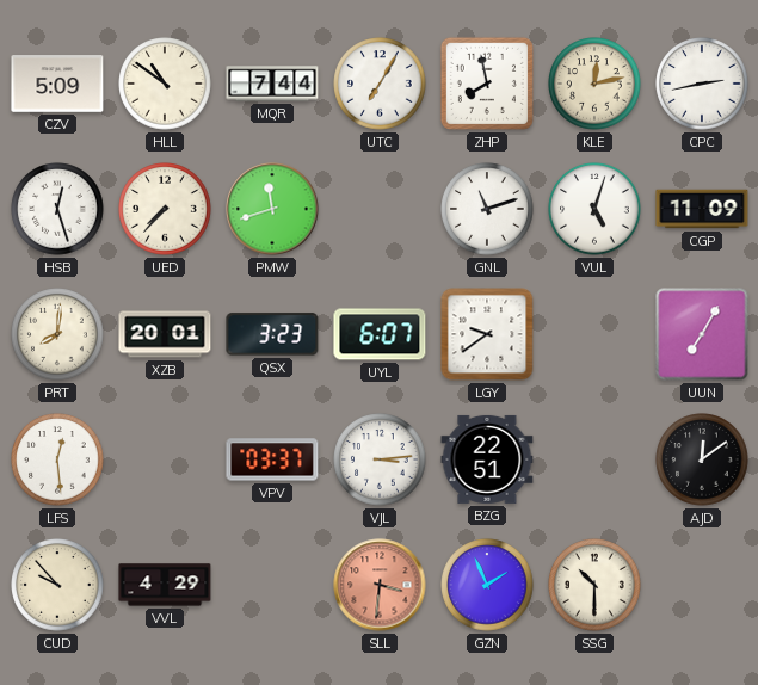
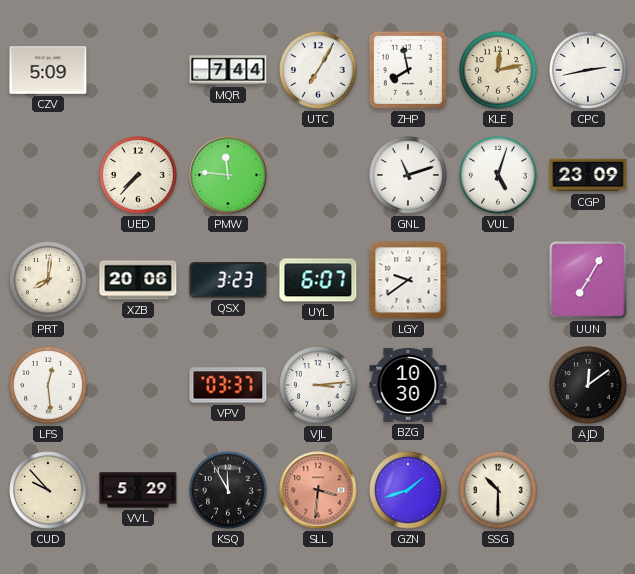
HLL: 10:51 -> none (165, 84)
HSB: 12:27 -> none (57, 209)
PMW: 11:42 -> 11:46 (228, 175)
CGP: 11:09 -> 23:09 (588, 175)
XZB: 20:01 -> 20:06 (138, 280)
BZG: 22:51 -> 10:30 (408, 385)
VVL: 4:29 -> 5:29 (138, 490)
KSQ: none -> 11:55 (228, 490)
GZN: 1:56 -> 1:42 (408, 490)
